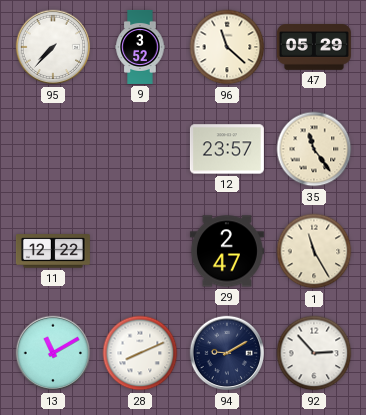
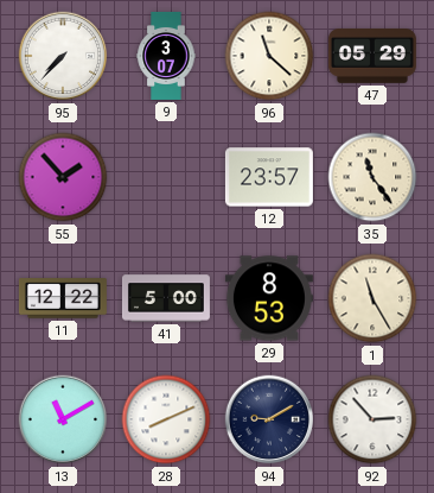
9: 3:52 -> 3:07 (166, 56)
55: none -> 1:53 (63, 177)
41: none -> 5:00 (166, 298)
29: 2:47 -> 8:53 (269, 298)
